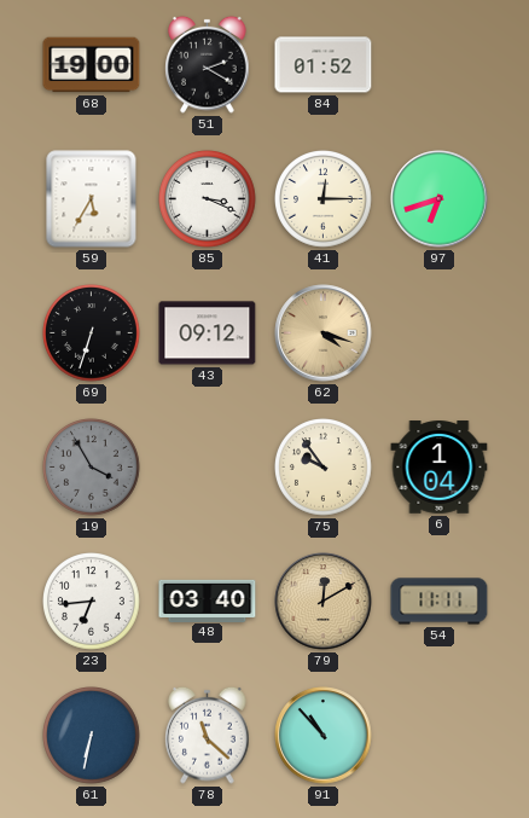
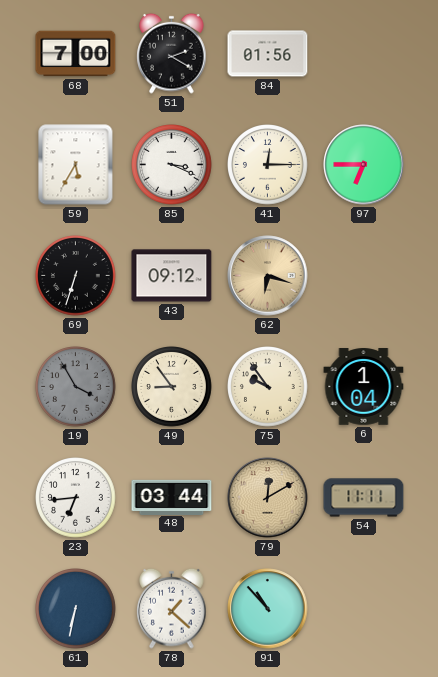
68: 19:00 -> 7:00 (76, 54)
84: 01:52 -> 01:56 (268, 54)
97: 6:42 -> 6:45 (364, 165)
62: 4:18 -> 6:18 (268, 276)
49: none -> 8:54 (172, 387)
48: 03:40 -> 03:44 (172, 497)
78: 11:22 -> 1:22 (172, 608)
